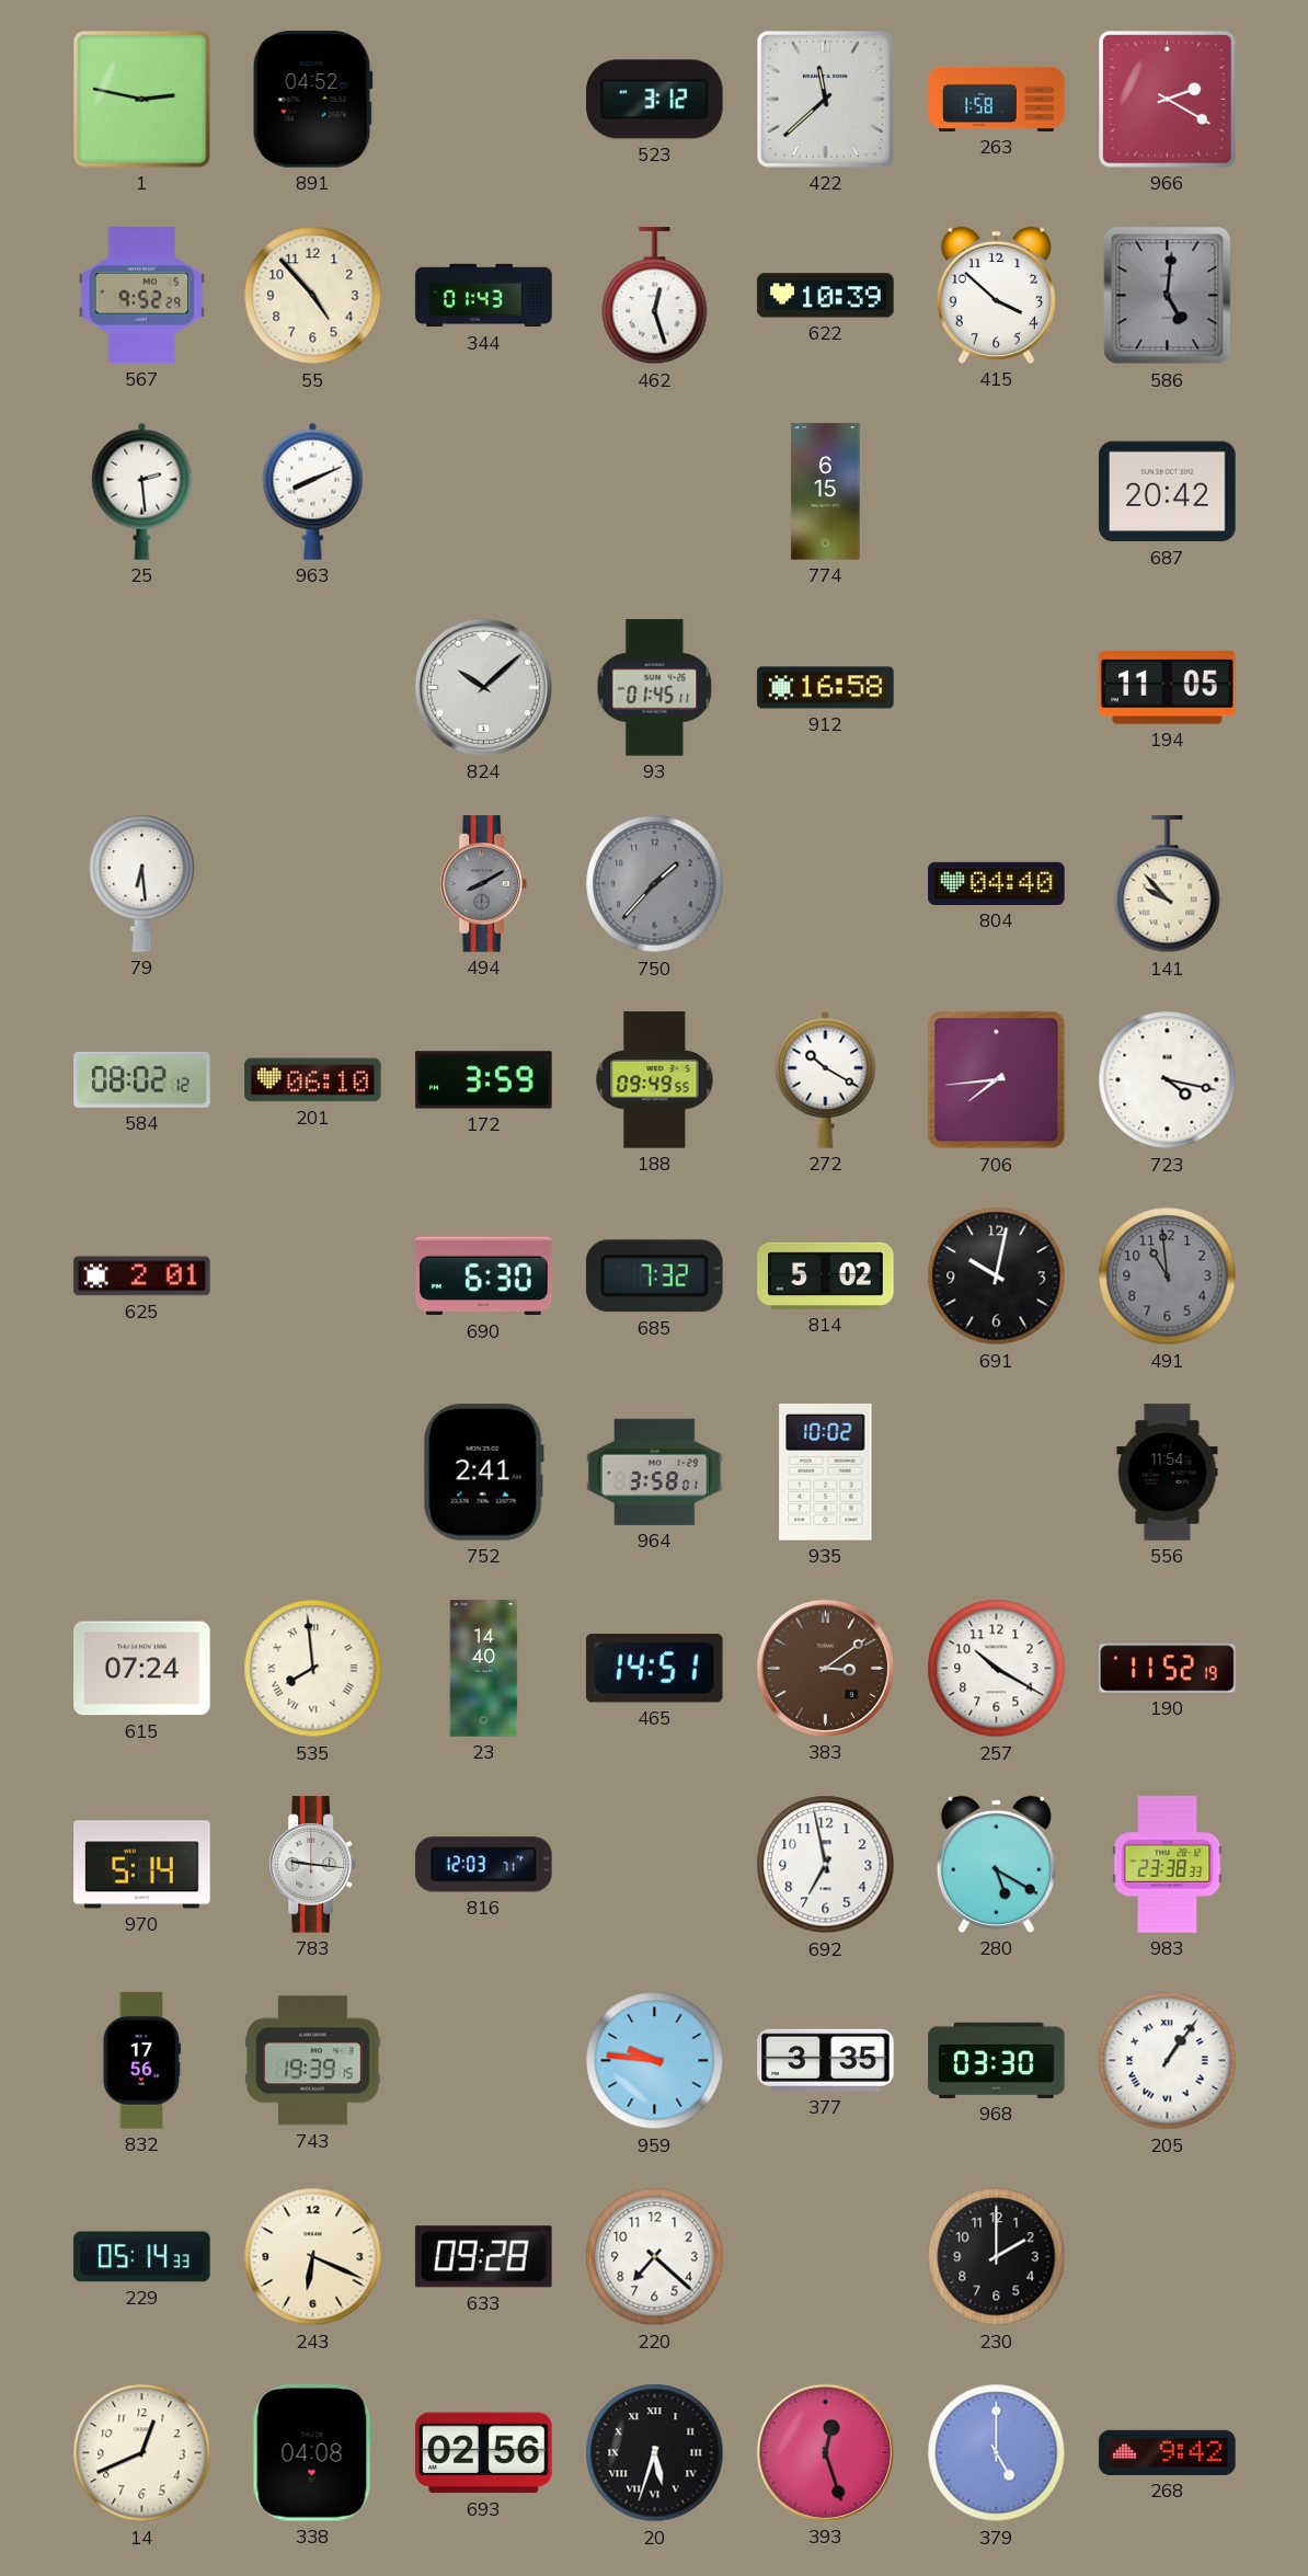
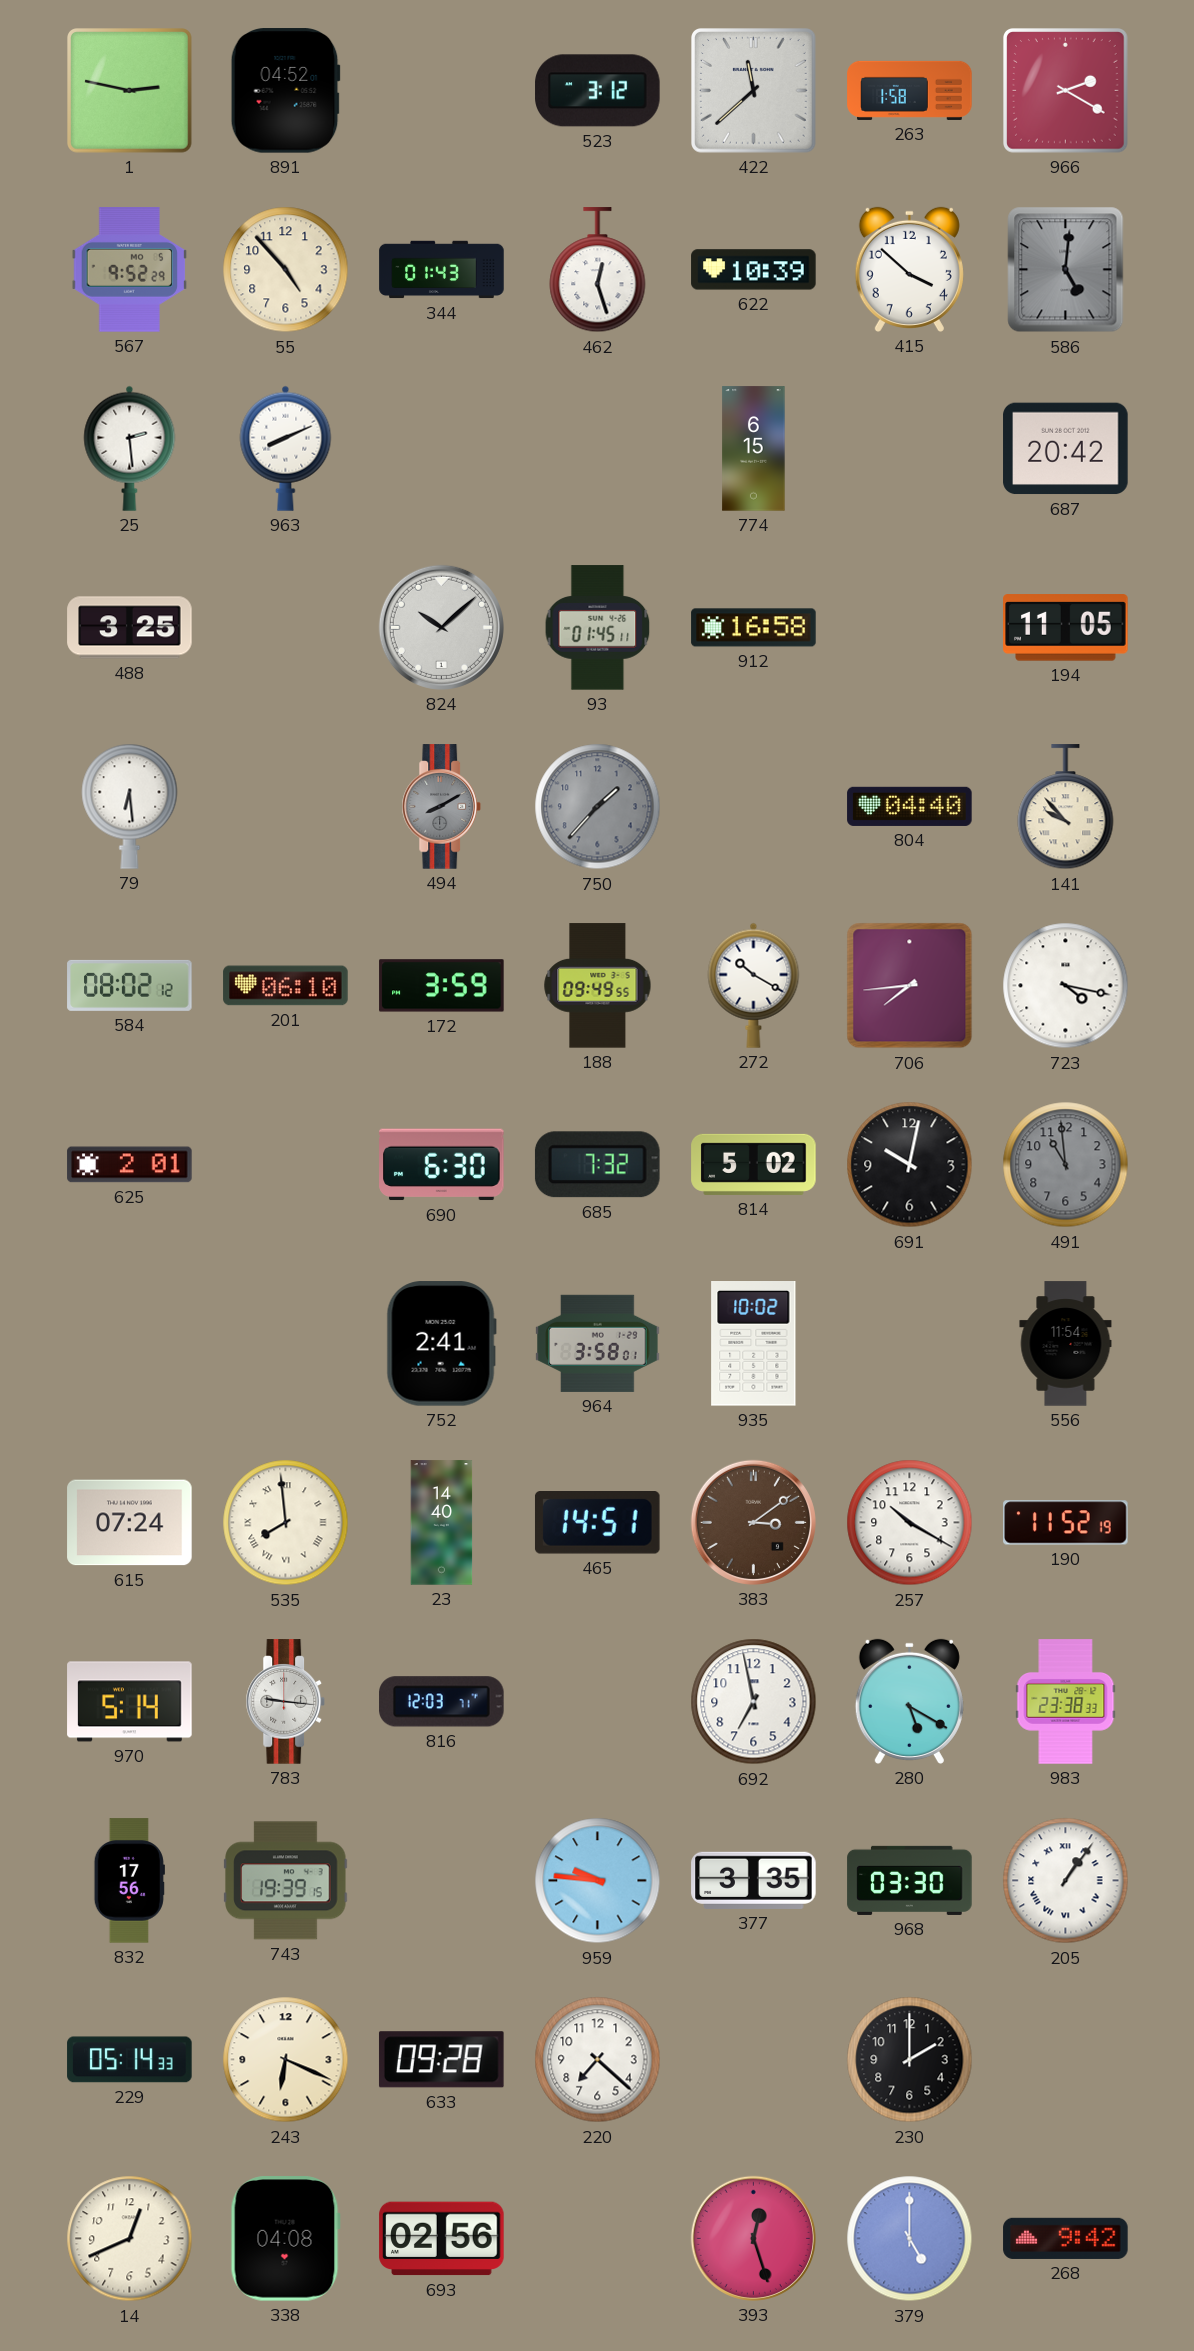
488: none -> 3:25 (130, 628)
20: 5:33 -> none (655, 2453)
